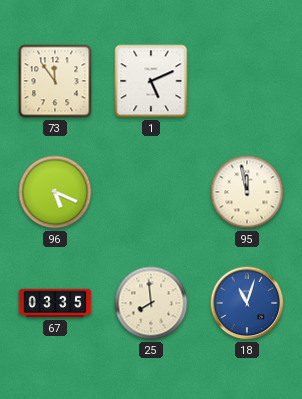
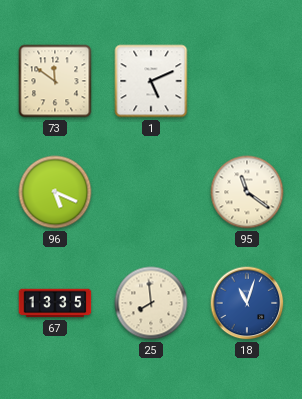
73: 11:54 -> 11:51 (55, 81)
95: 11:58 -> 11:21 (247, 192)
67: 03:35 -> 13:35 (55, 303)
